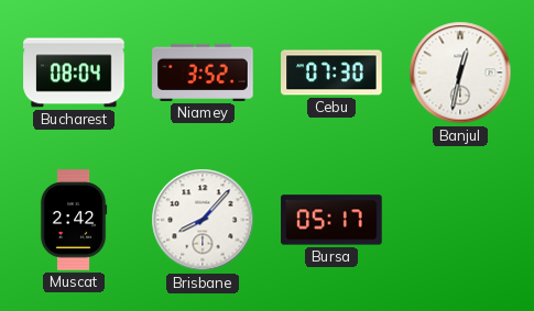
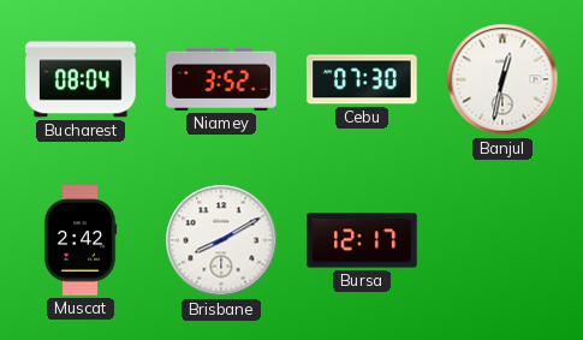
Brisbane: 8:07 -> 8:10 (221, 240)
Bursa: 05:17 -> 12:17 (362, 240)
